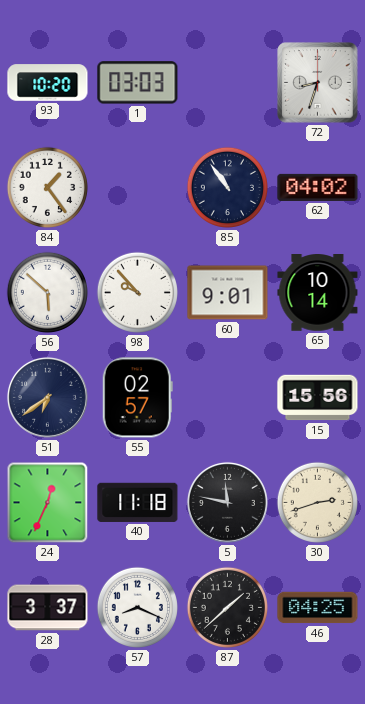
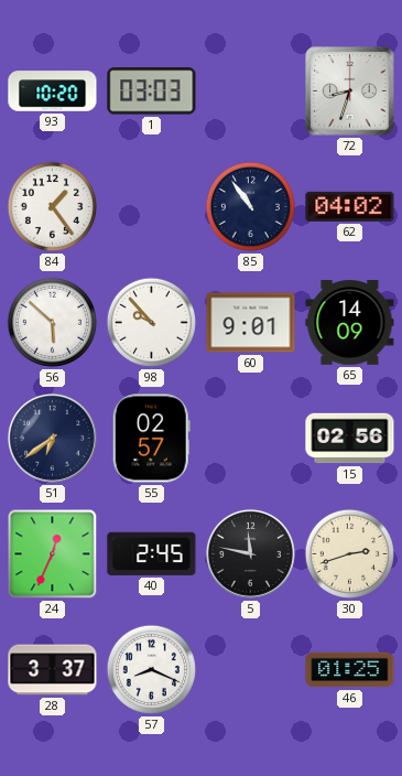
65: 10:14 -> 14:09 (350, 323)
15: 15:56 -> 02:56 (350, 439)
40: 11:18 -> 2:45 (152, 553)
87: 1:38 -> none (227, 607)
46: 04:25 -> 01:25 (350, 670)
